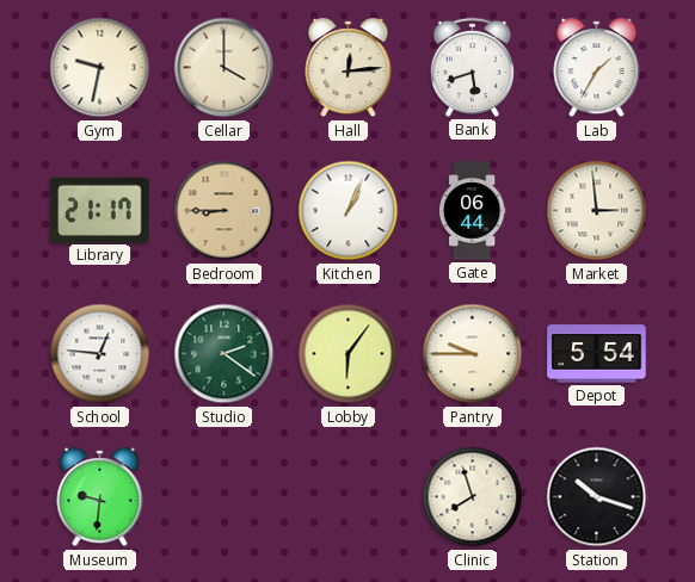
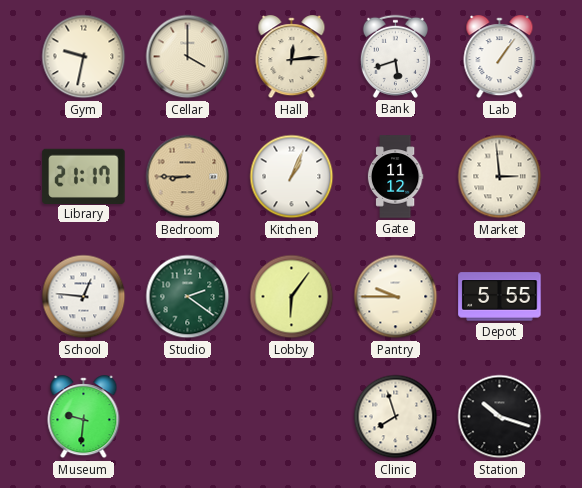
Lab: 1:35 -> 1:06 (500, 57)
Gate: 06:44 -> 11:12 (395, 177)
Depot: 5:54 -> 5:55 (500, 297)
